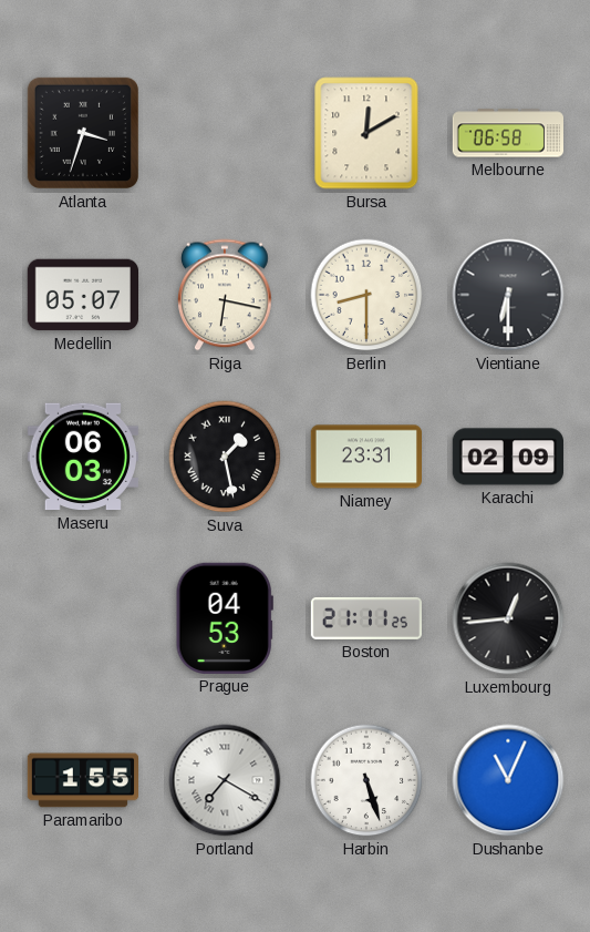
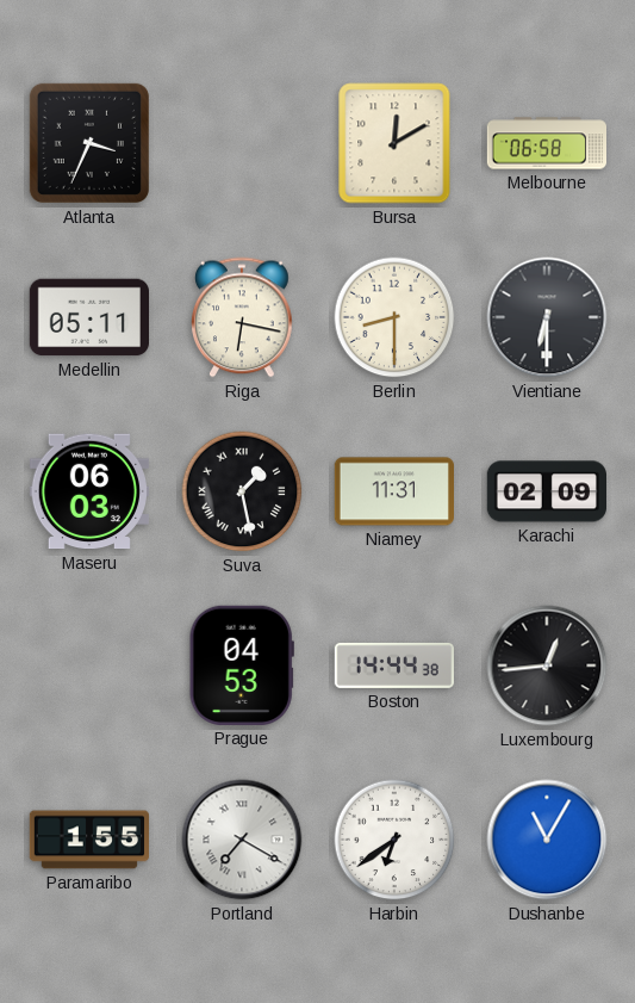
Atlanta: 3:33 -> 3:34 (89, 143)
Medellin: 05:07 -> 05:11 (88, 317)
Niamey: 23:31 -> 11:31 (393, 491)
Boston: 21:11 -> 14:44 (393, 665)
Harbin: 5:27 -> 6:39 (394, 840)
Dushanbe: 11:04 -> 11:05 (547, 840)
